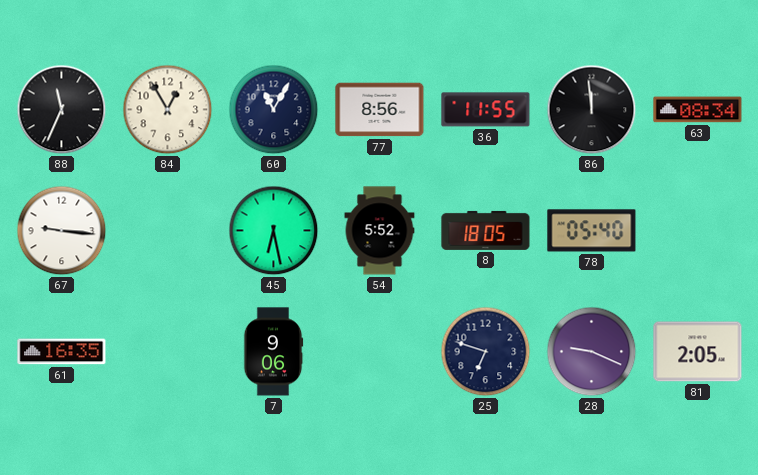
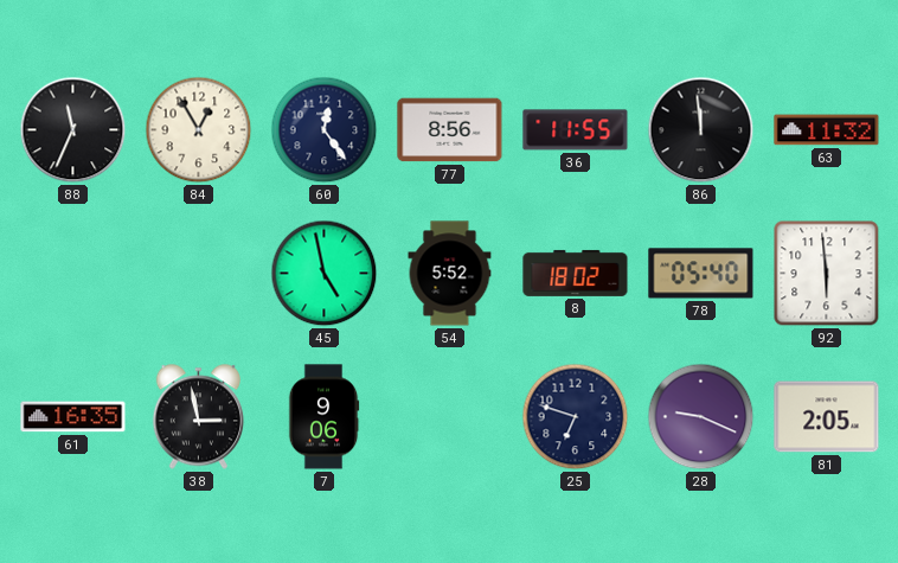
60: 11:05 -> 12:24 (325, 130)
63: 08:34 -> 11:32 (827, 130)
67: 9:16 -> none (62, 231)
45: 6:28 -> 4:58 (325, 274)
8: 18:05 -> 18:02 (576, 273)
92: none -> 5:59 (827, 274)
38: none -> 2:58 (199, 417)
